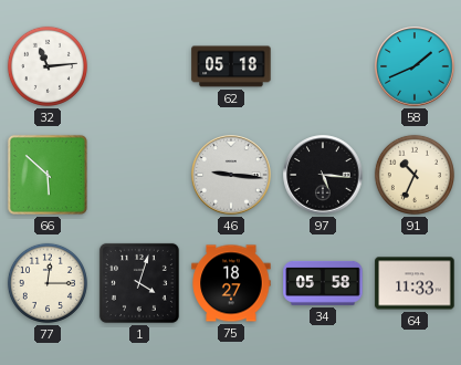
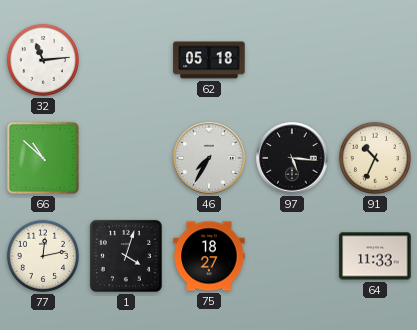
58: 1:41 -> none (415, 66)
66: 5:52 -> 10:52 (43, 158)
46: 9:16 -> 7:35 (209, 158)
77: 12:15 -> 12:13 (43, 256)
34: 05:58 -> none (323, 283)
